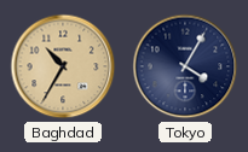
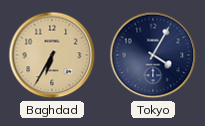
Baghdad: 10:35 -> 6:35 (52, 55)
